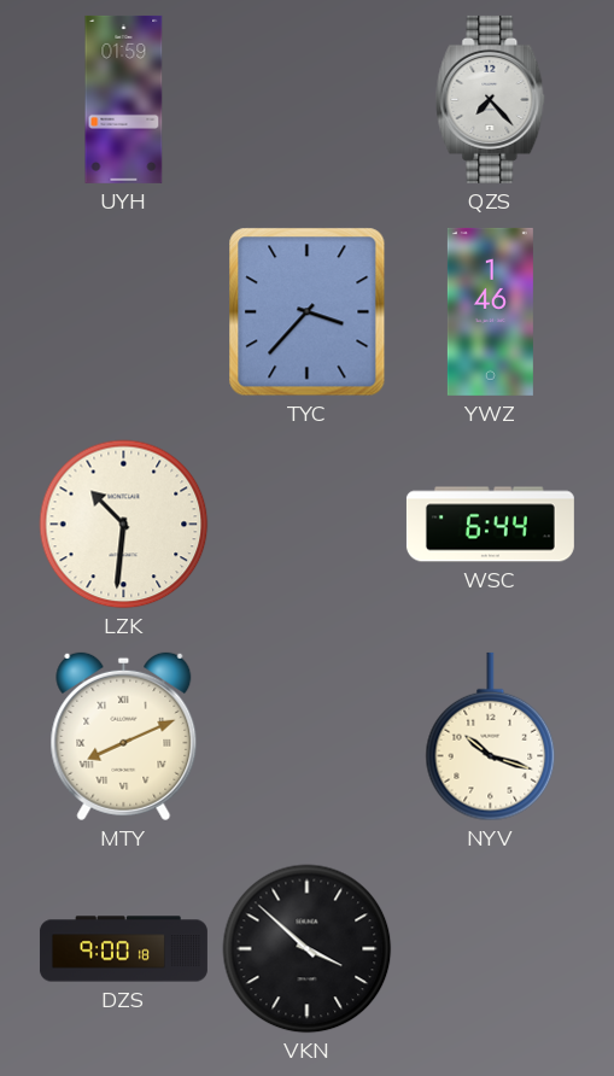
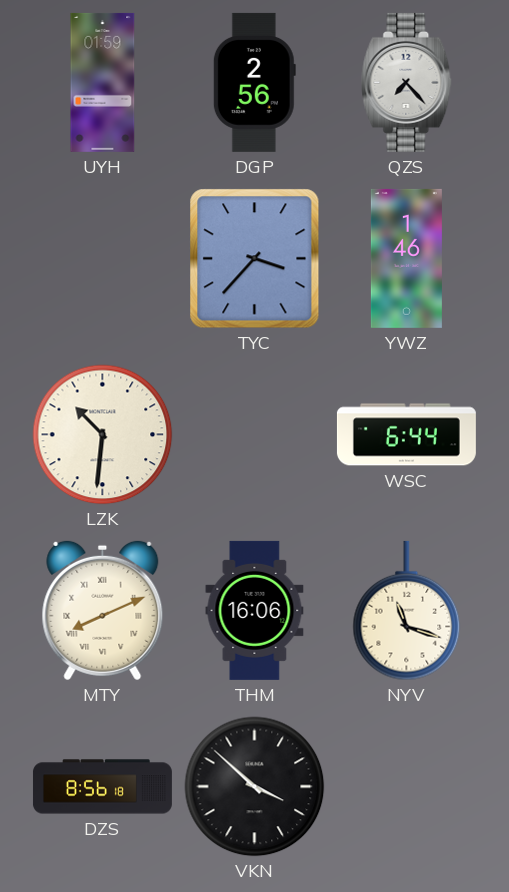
DGP: none -> 2:56 (254, 82)
THM: none -> 16:06 (255, 610)
NYV: 10:18 -> 11:18 (407, 611)
DZS: 9:00 -> 8:56 (102, 787)
